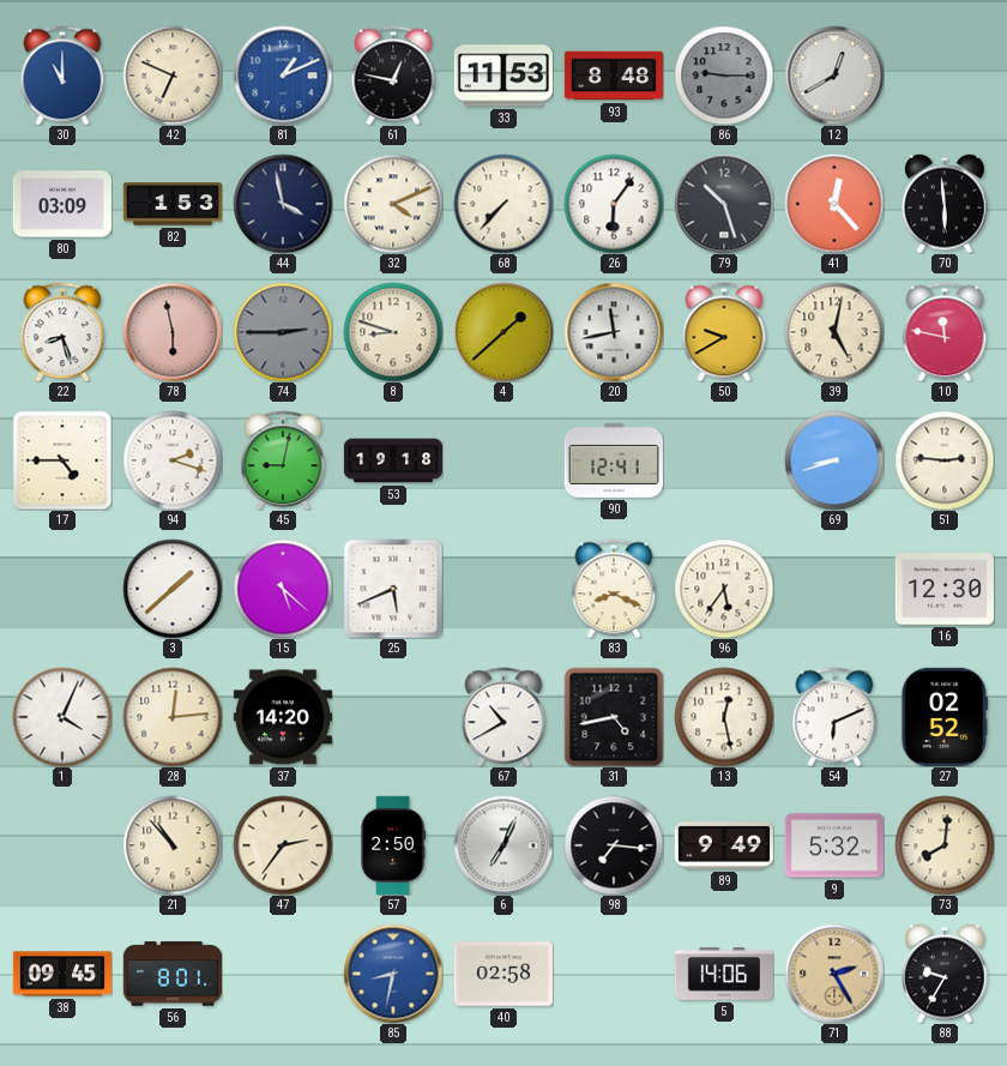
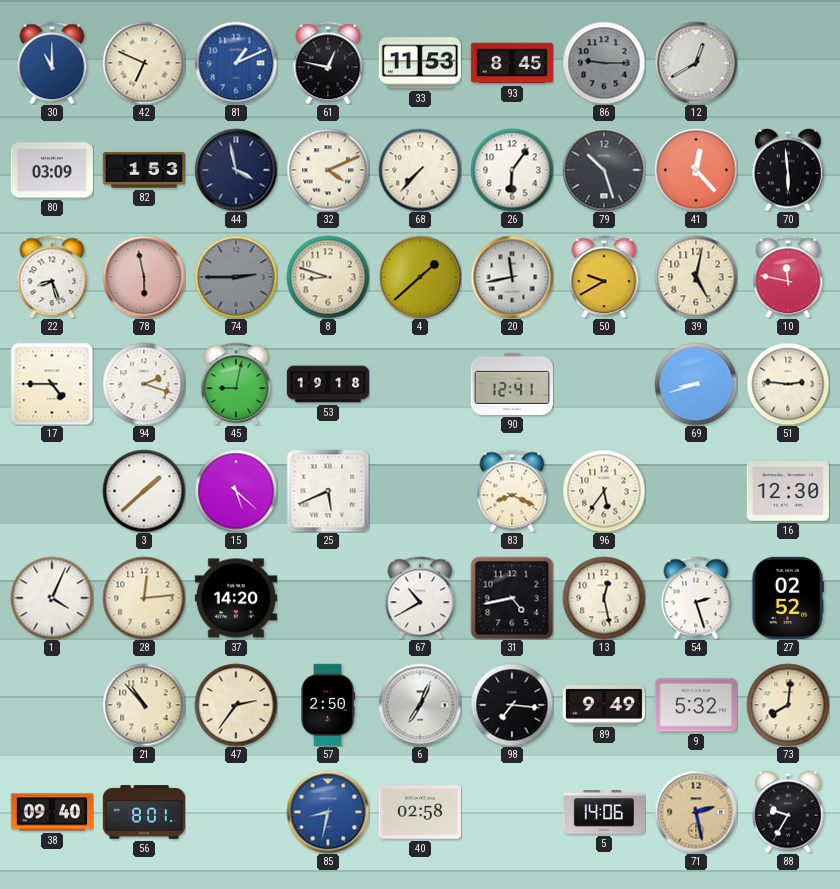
93: 8:48 -> 8:45 (512, 63)
54: 6:11 -> 2:27 (696, 598)
38: 09:45 -> 09:40 (51, 812)
71: 2:25 -> 2:28 (696, 812)
